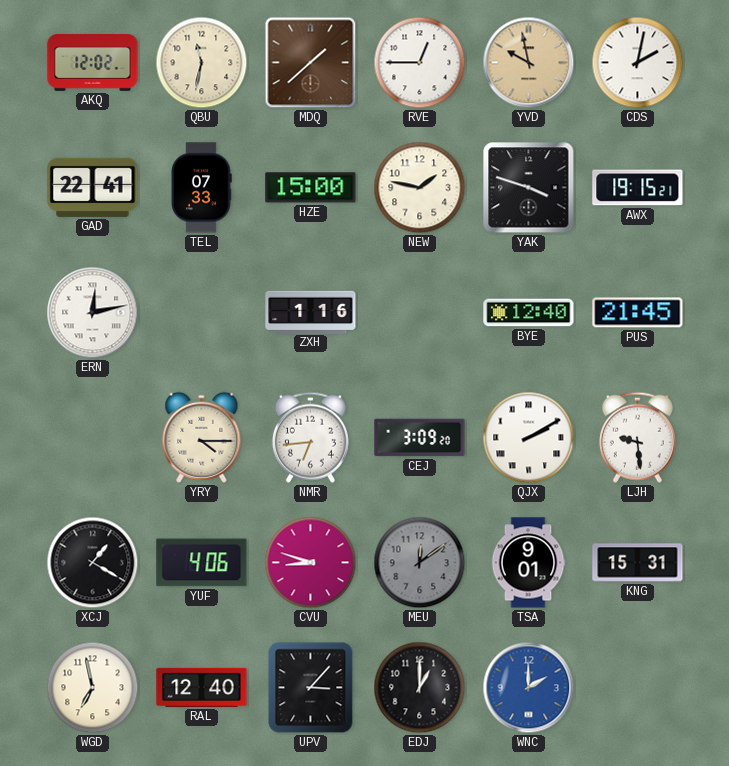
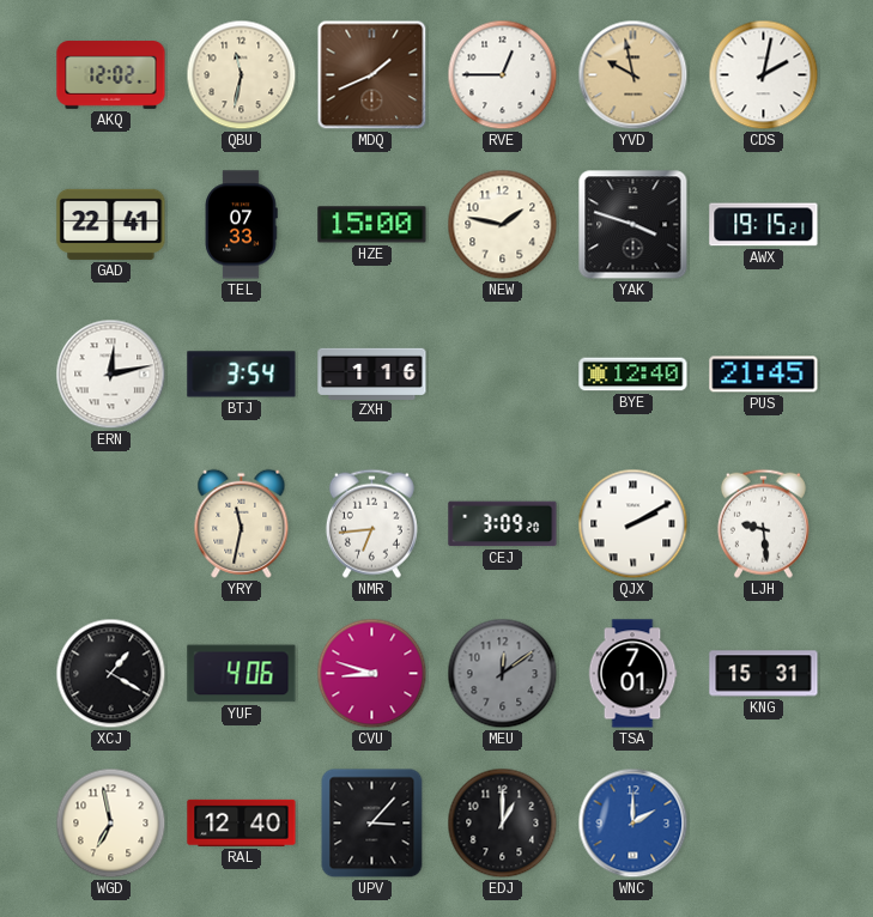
MDQ: 1:38 -> 1:41 (372, 75)
BTJ: none -> 3:54 (242, 375)
YRY: 4:15 -> 11:32 (242, 523)
TSA: 9:01 -> 7:01 (632, 674)
